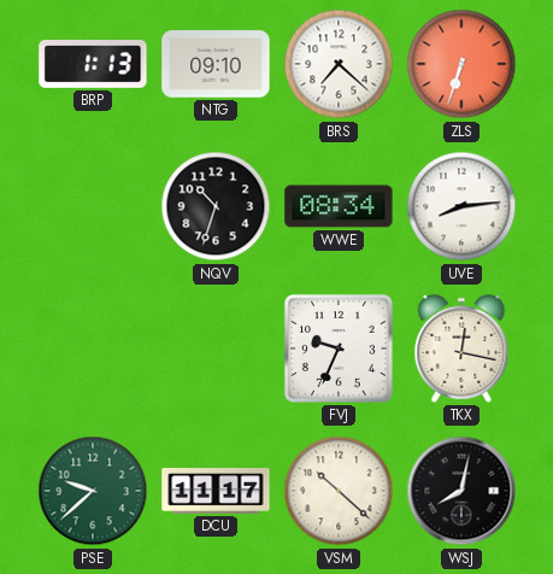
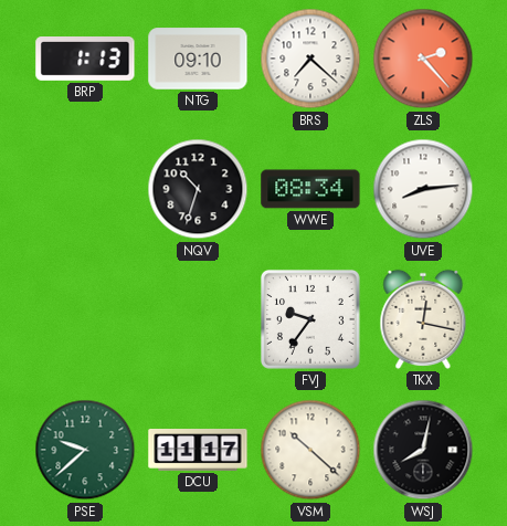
ZLS: 6:33 -> 2:23 (423, 59)
FVJ: 9:34 -> 9:36 (310, 319)
